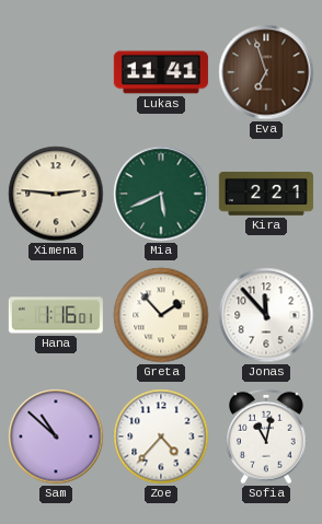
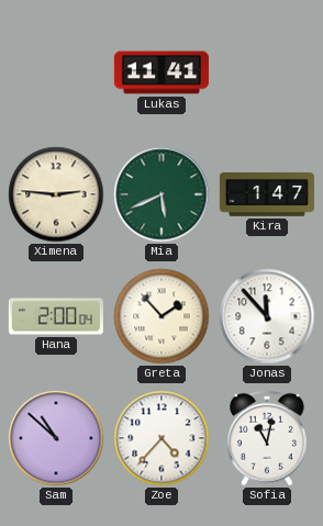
Eva: 6:57 -> none (266, 72)
Kira: 2:21 -> 1:47 (267, 195)
Hana: 1:16 -> 2:00 (56, 316)
